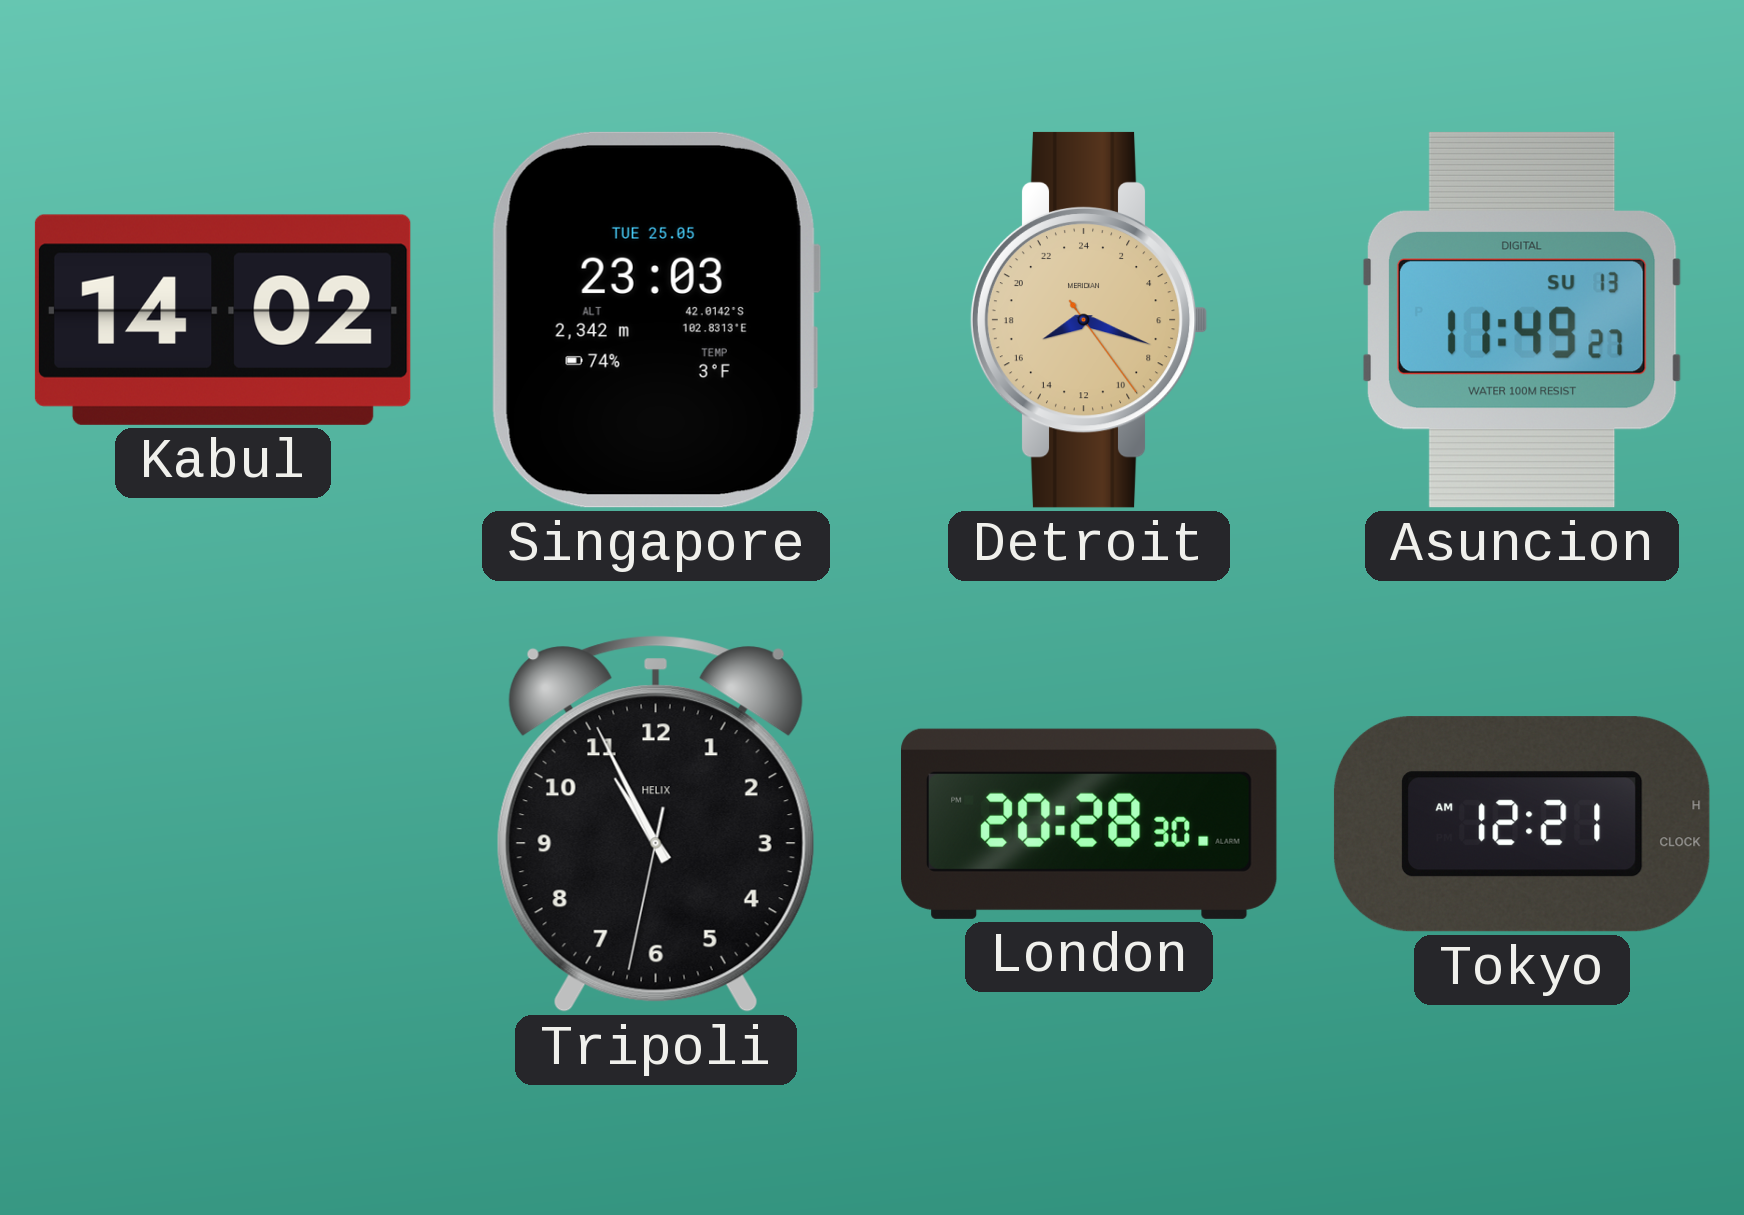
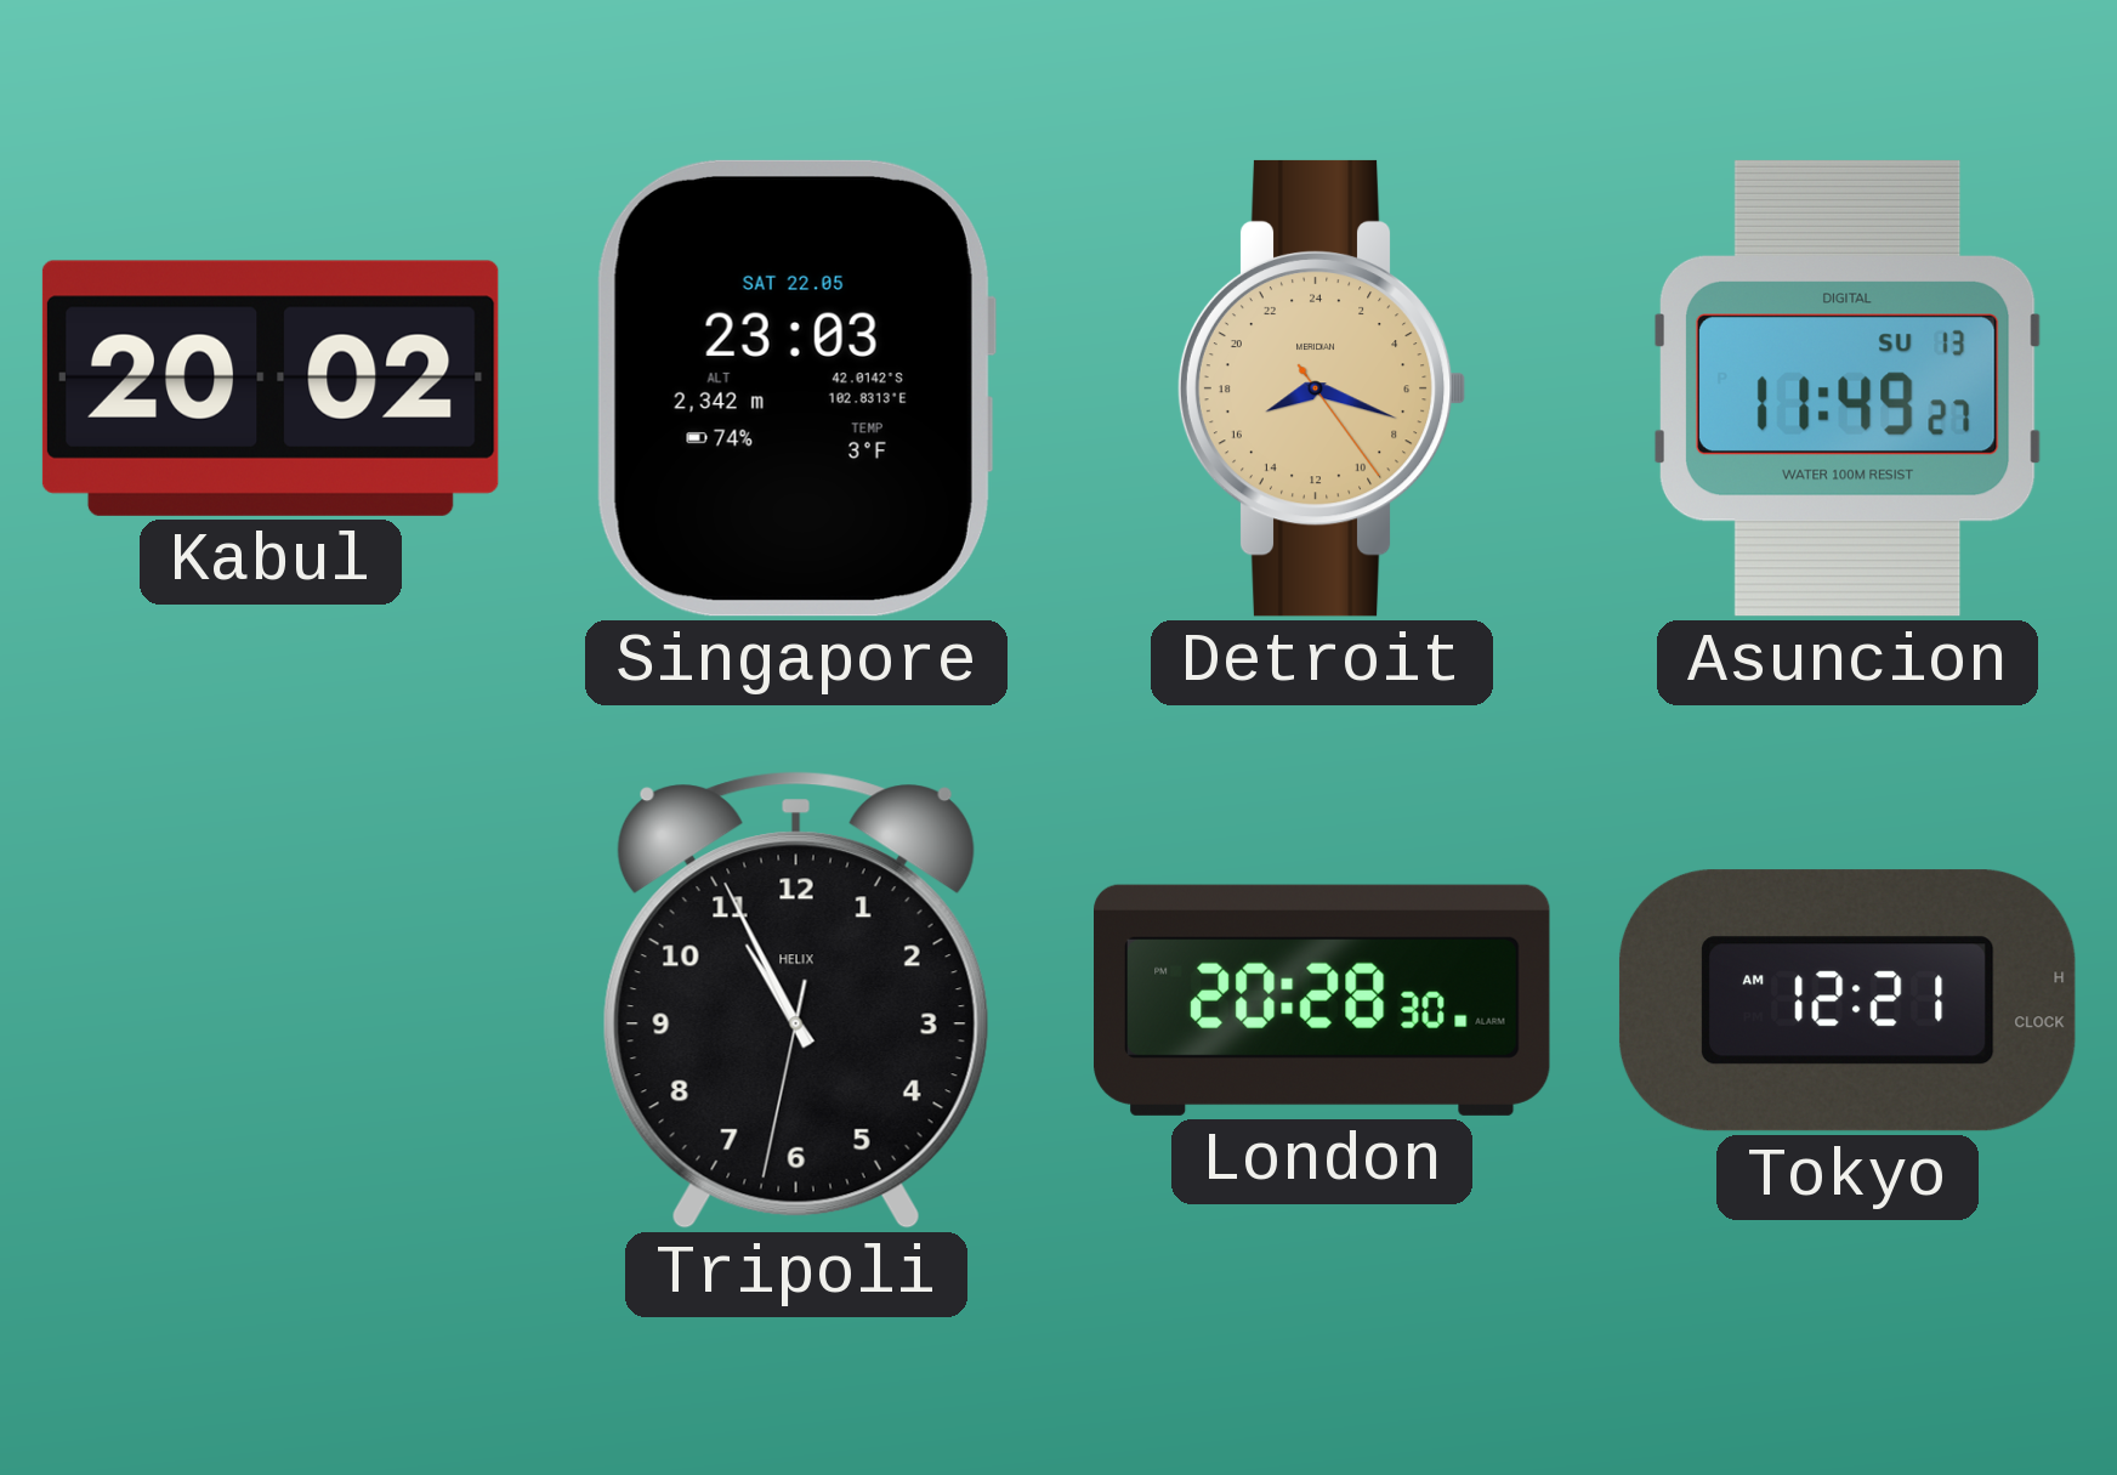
Kabul: 14:02 -> 20:02 (271, 388)
Singapore date: TUE 25.05 -> SAT 22.05 (795, 388)
